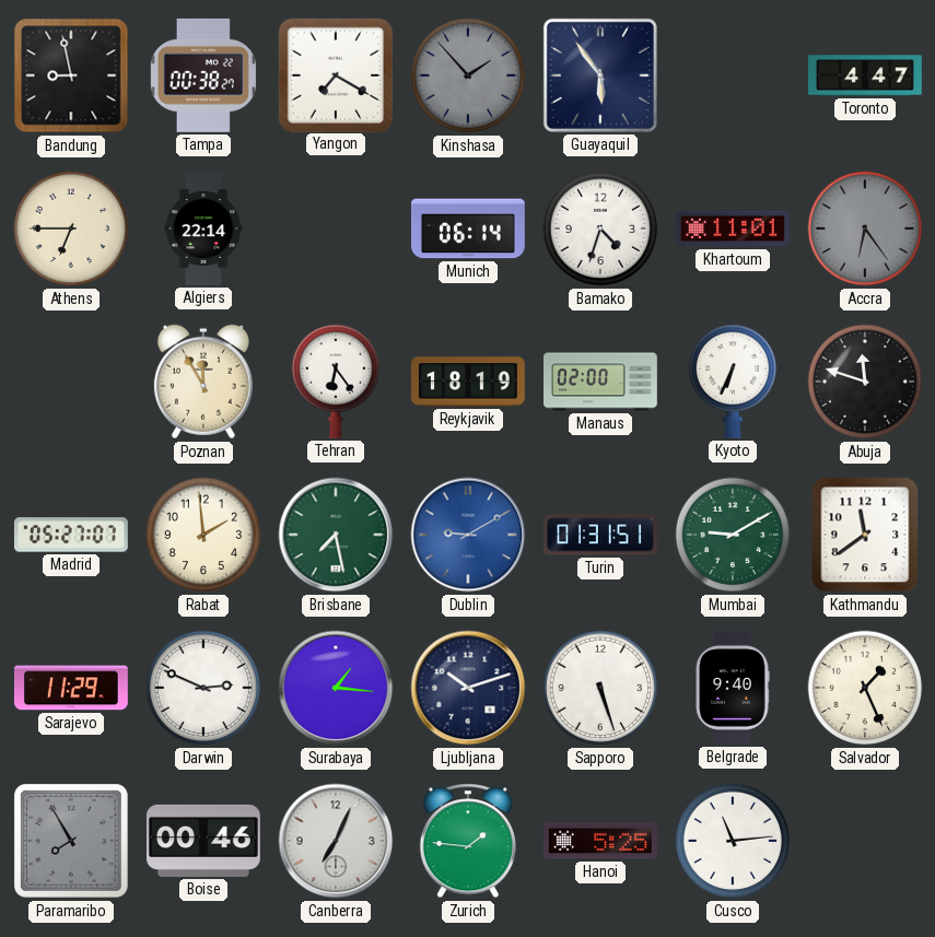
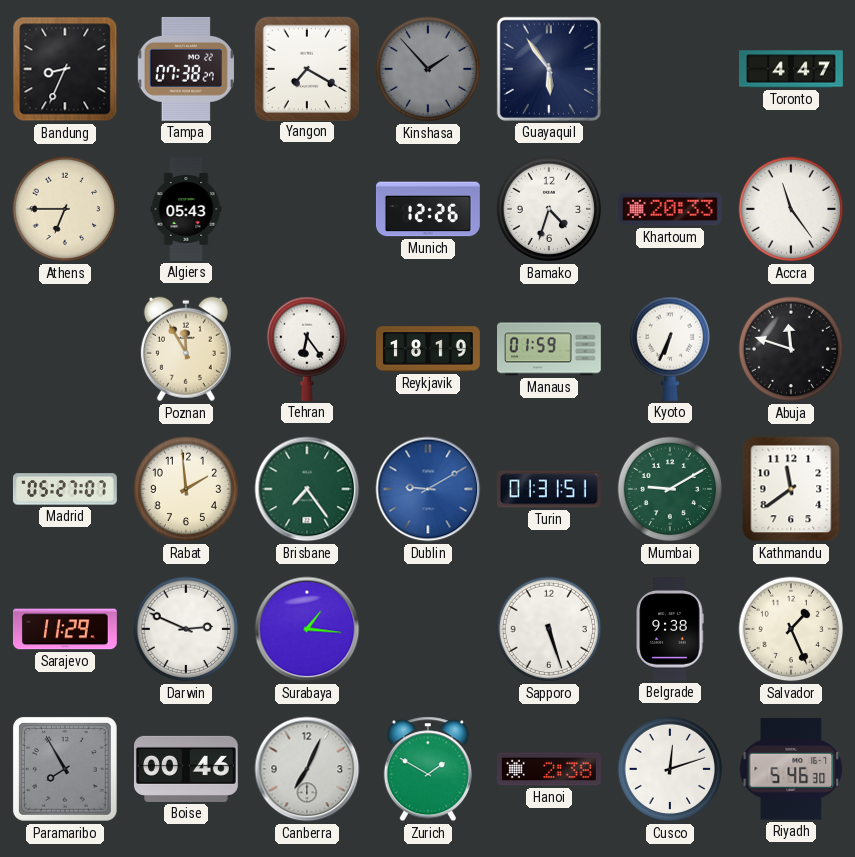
Bandung: 8:58 -> 8:34 (65, 69)
Tampa: 00:38 -> 07:38 (186, 69)
Algiers: 22:14 -> 05:43 (186, 210)
Munich: 06:14 -> 12:26 (428, 209)
Khartoum: 11:01 -> 20:33 (670, 209)
Accra: 6:24 -> 11:24 (791, 209)
Accra dial: grey -> white (791, 209)
Manaus: 02:00 -> 01:59 (550, 349)
Brisbane: 7:28 -> 7:24 (307, 489)
Ljubljana: 10:12 -> none (468, 688)
Belgrade: 9:40 -> 9:38 (670, 630)
Zurich: 1:46 -> 1:50 (428, 769)
Hanoi: 5:25 -> 2:38 (550, 769)
Cusco: 11:14 -> 12:12 (670, 769)
Riyadh: none -> 5:46 (791, 769)
